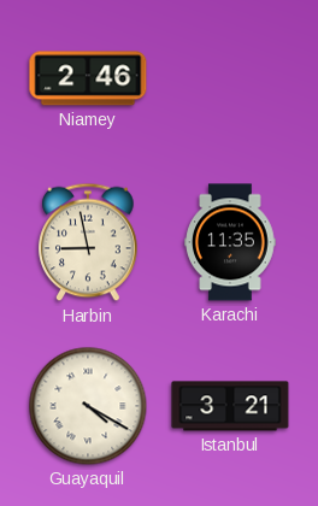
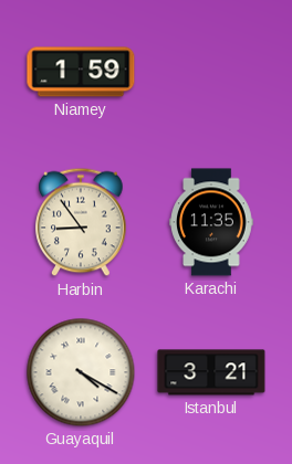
Niamey: 2:46 -> 1:59 (81, 72)
Harbin: 8:58 -> 8:54 (81, 222)
